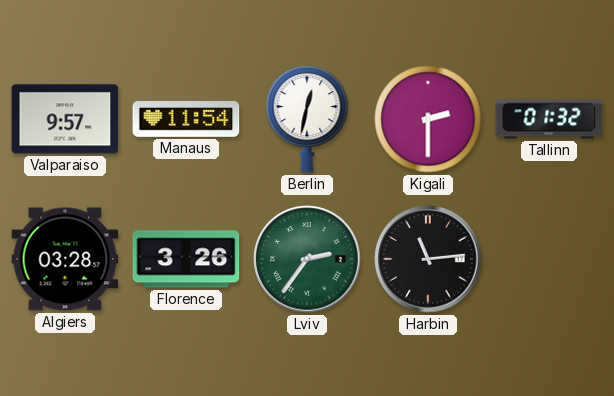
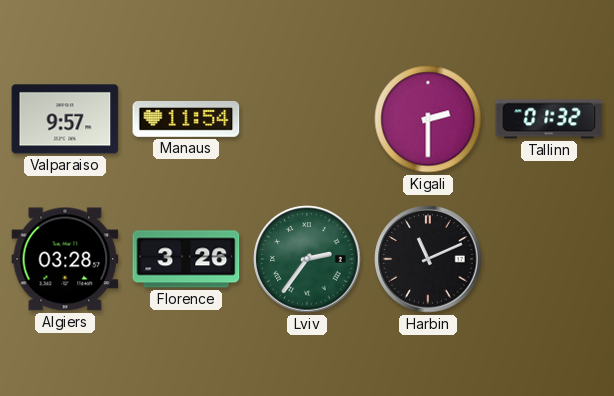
Berlin: 12:32 -> none (307, 120)
Harbin: 11:14 -> 11:11 (428, 259)
